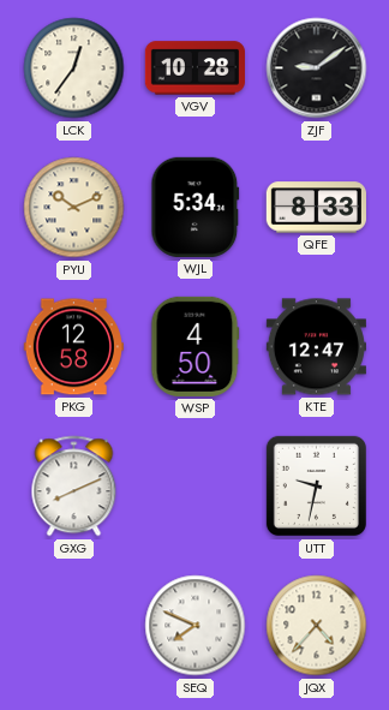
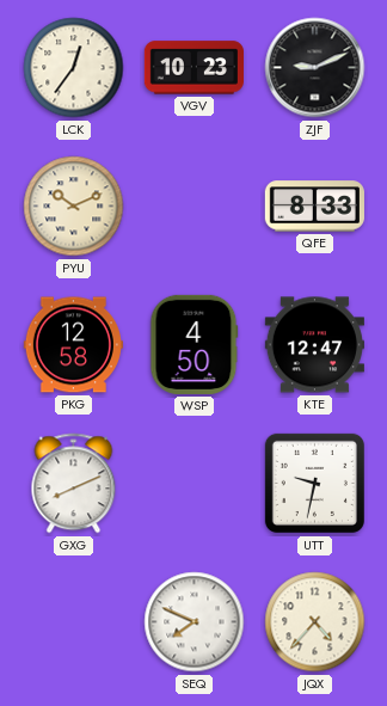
VGV: 10:28 -> 10:23 (193, 68)
ZJF: 9:09 -> 9:11 (315, 68)
WJL: 5:34 -> none (196, 207)
